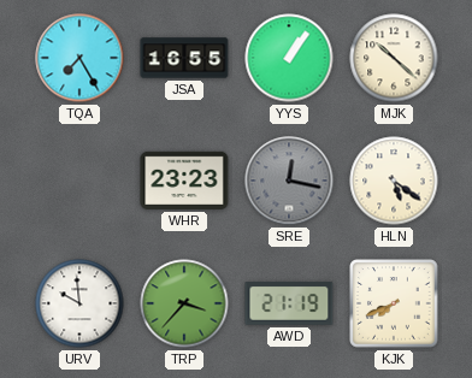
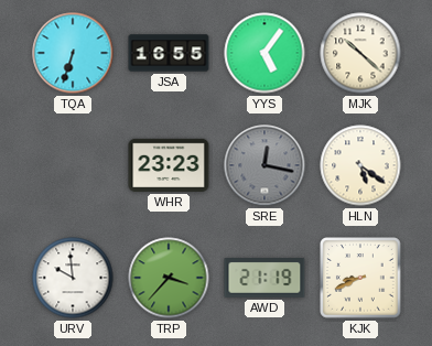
TQA: 7:25 -> 6:33 (73, 53)
YYS: 1:06 -> 5:06 (264, 53)
KJK: 7:41 -> 8:41 (360, 278)
